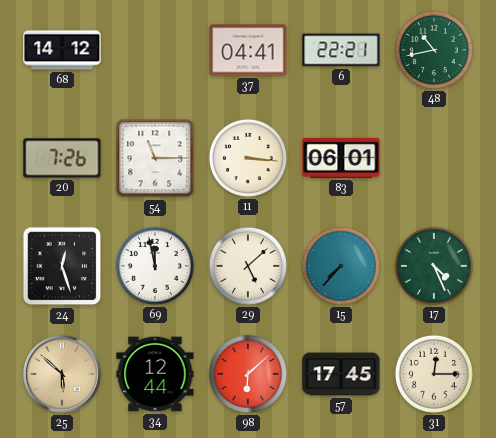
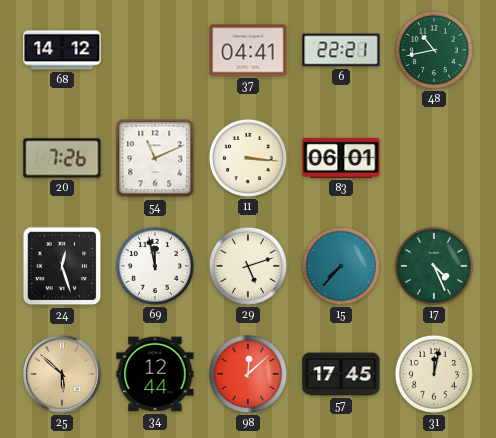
54: 11:15 -> 11:11 (155, 158)
29: 5:08 -> 5:12 (248, 266)
98: 6:08 -> 12:08 (248, 374)
31: 12:15 -> 12:02 (434, 374)
